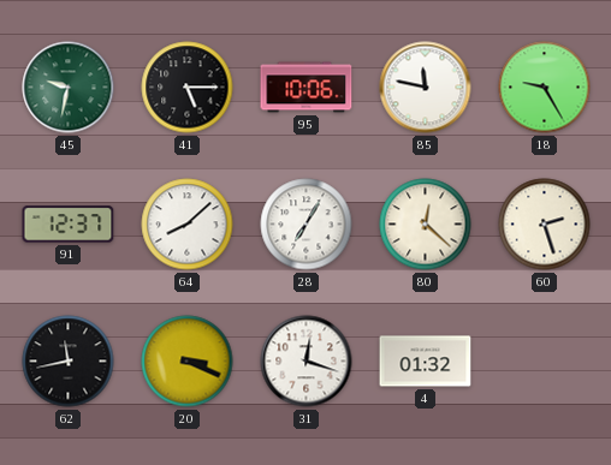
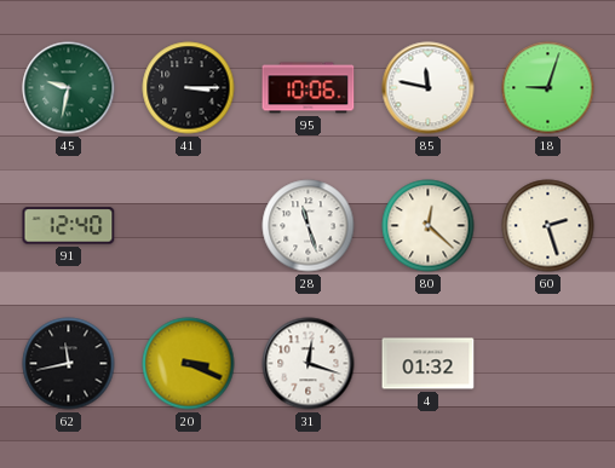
41: 5:15 -> 3:15 (189, 88)
18: 9:25 -> 9:03 (548, 88)
91: 12:37 -> 12:40 (69, 226)
64: 8:08 -> none (188, 225)
28: 7:05 -> 11:27 (309, 226)
